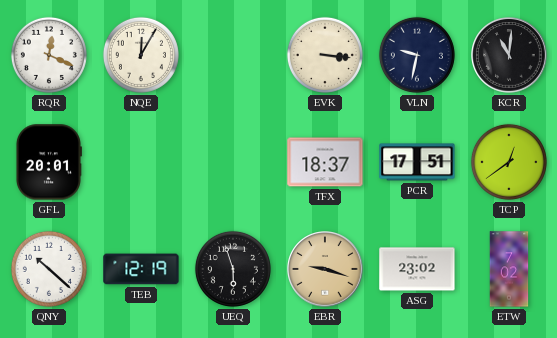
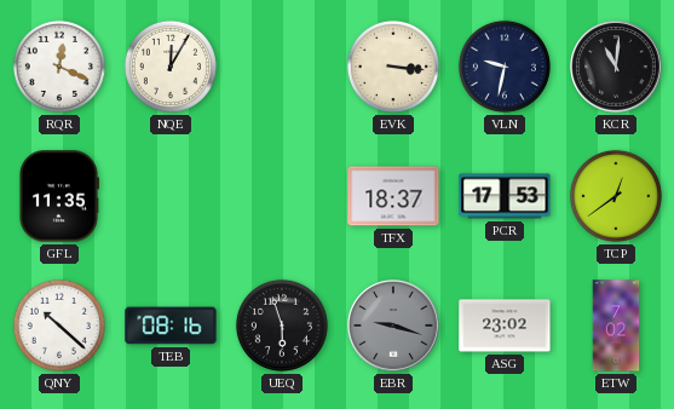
GFL: 20:01 -> 11:35 (58, 196)
PCR: 17:51 -> 17:53 (505, 196)
TEB: 12:19 -> 08:16 (171, 326)
EBR dial: champagne -> grey (393, 326)
